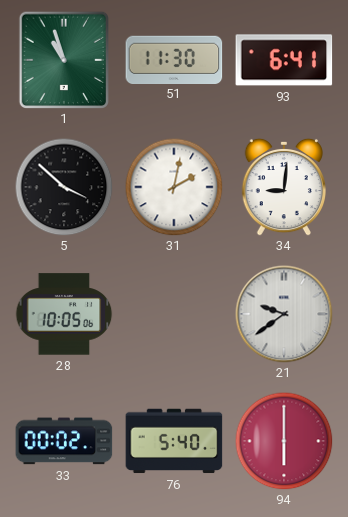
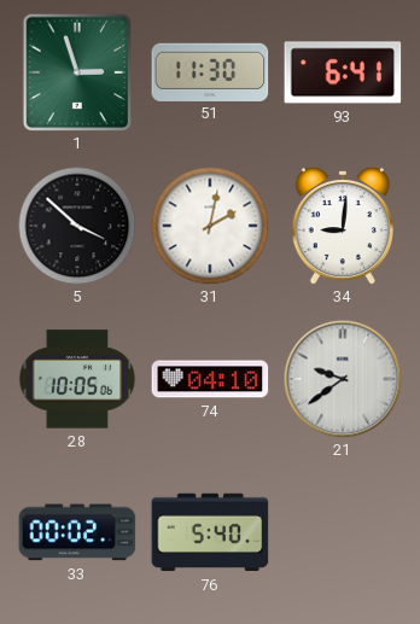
1: 10:57 -> 2:57 (76, 71)
74: none -> 04:10 (210, 379)
94: 6:00 -> none (284, 441)
